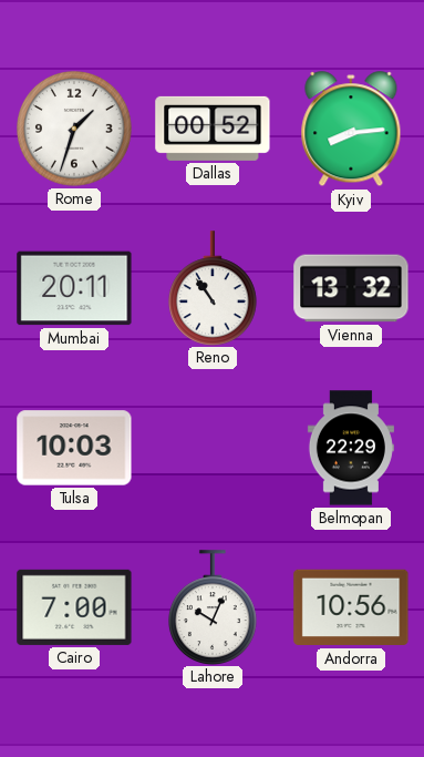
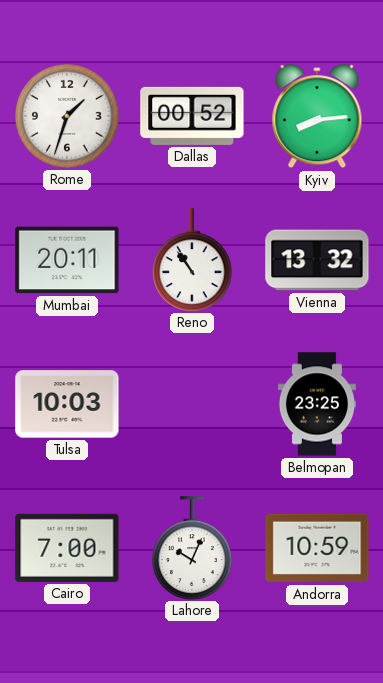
Belmopan: 22:29 -> 23:25 (317, 404)
Andorra: 10:56 -> 10:59 (317, 548)
